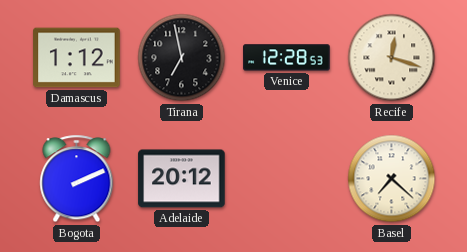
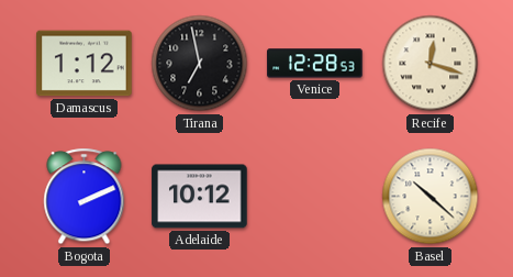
Adelaide: 20:12 -> 10:12 (200, 197)
Basel: 7:22 -> 10:22 (431, 197)
